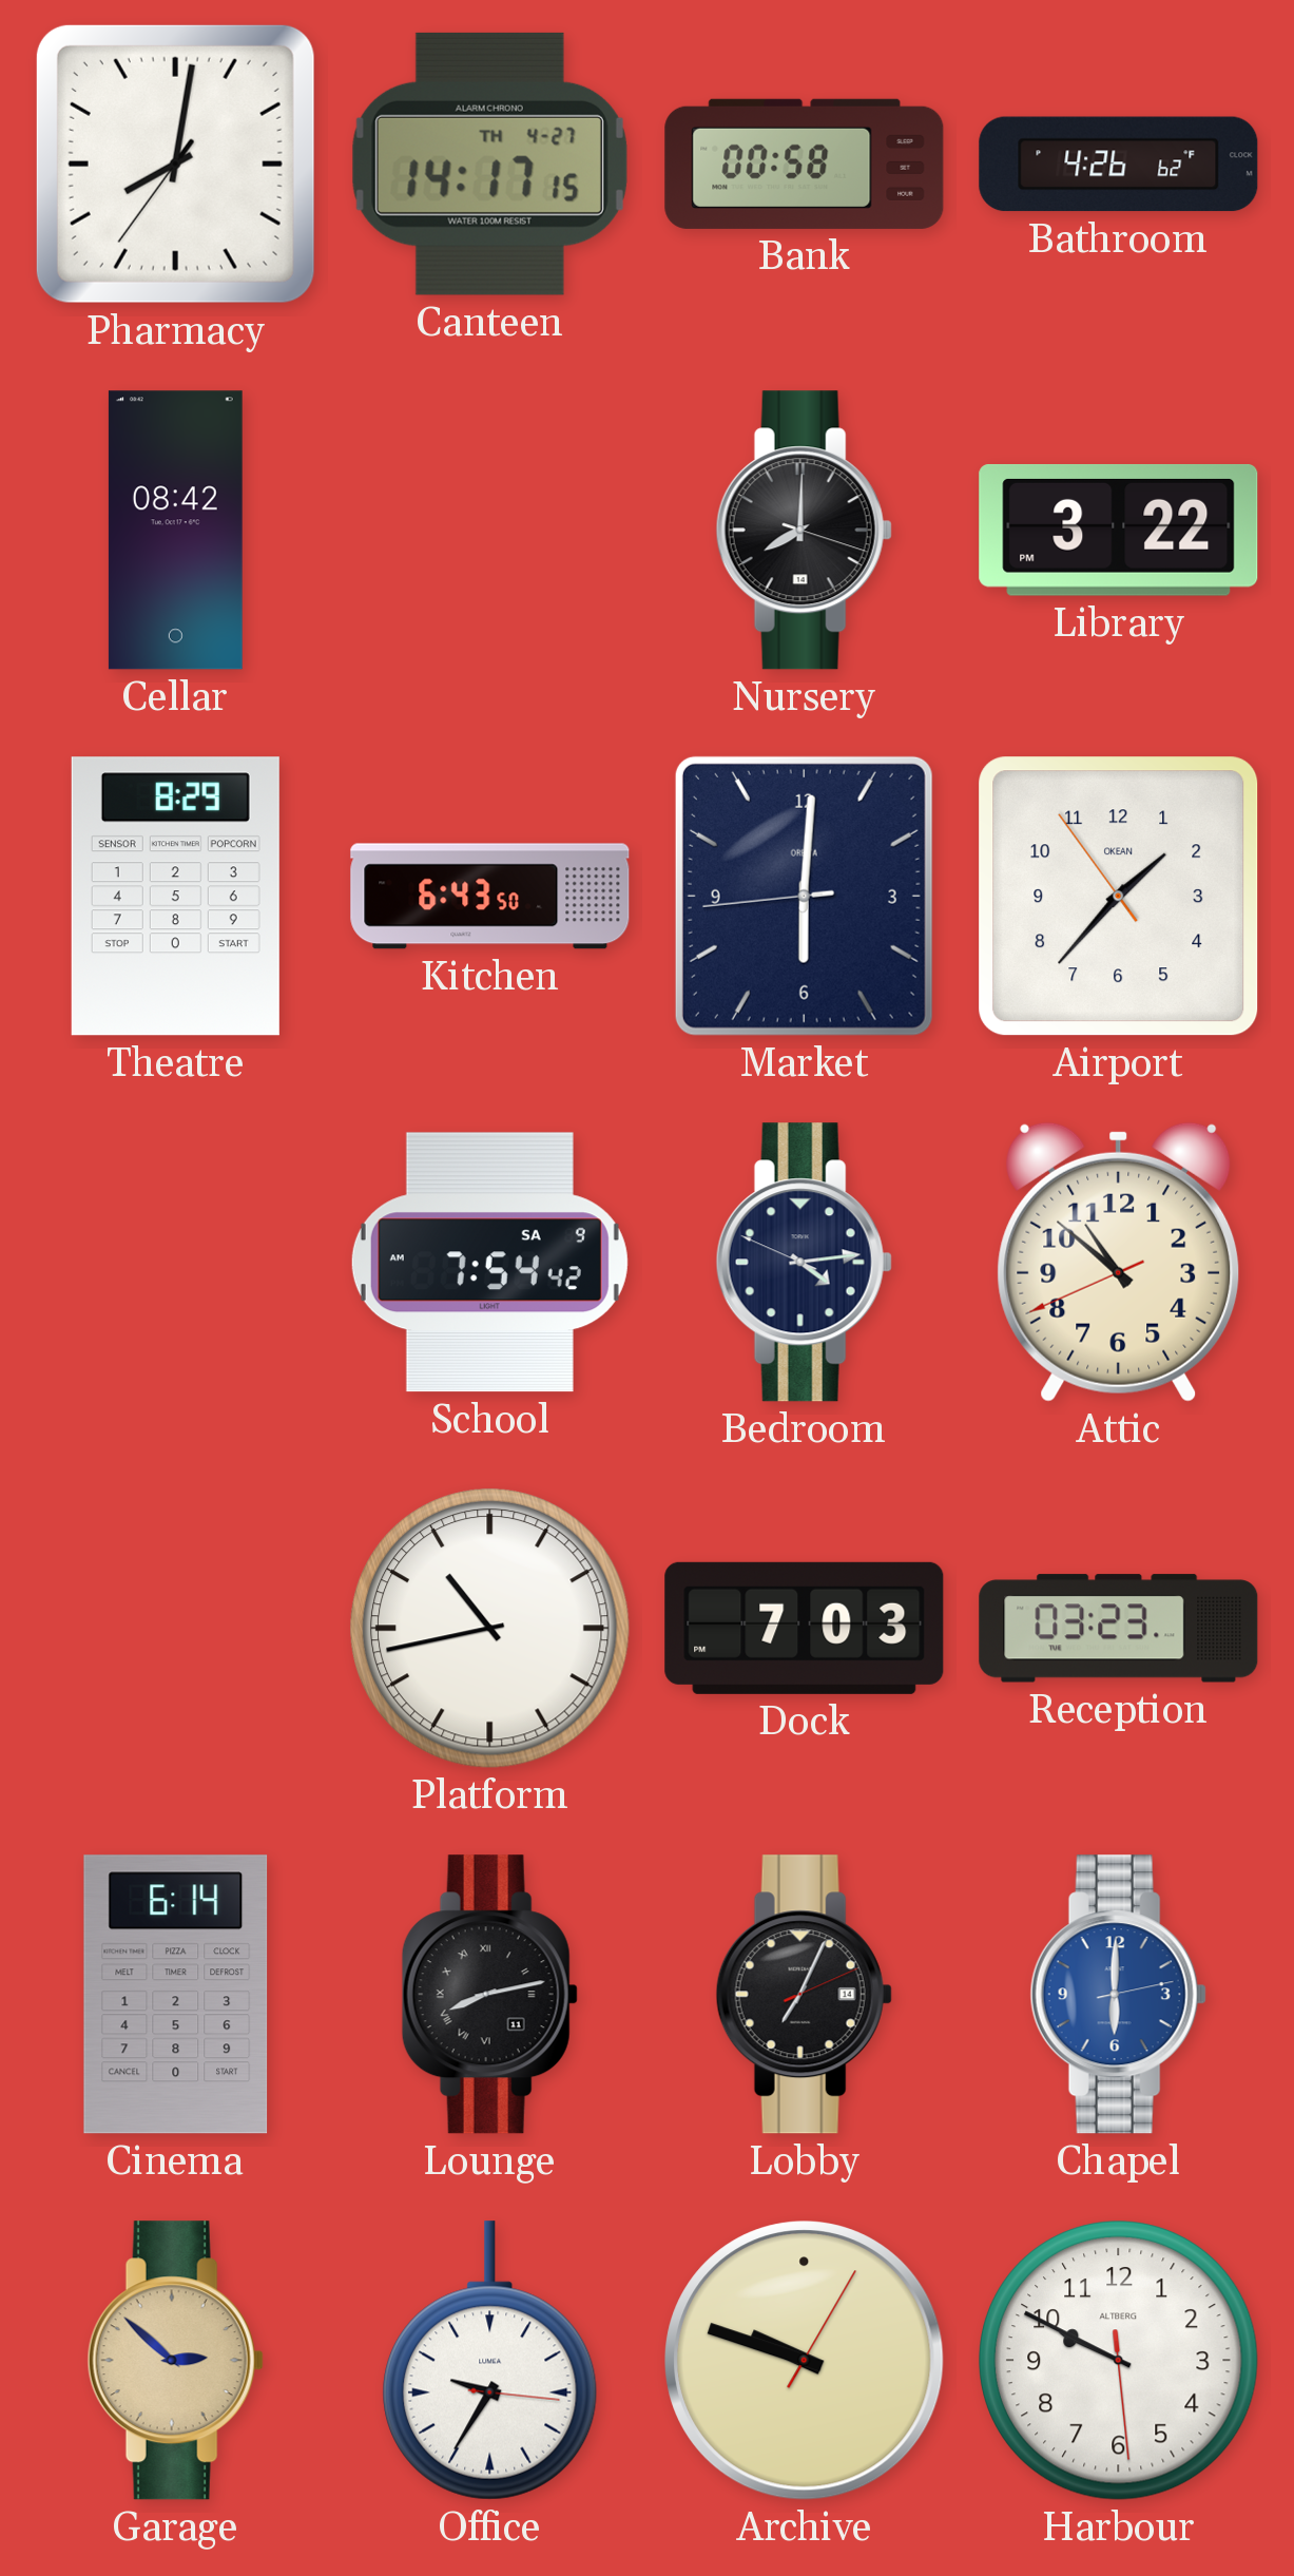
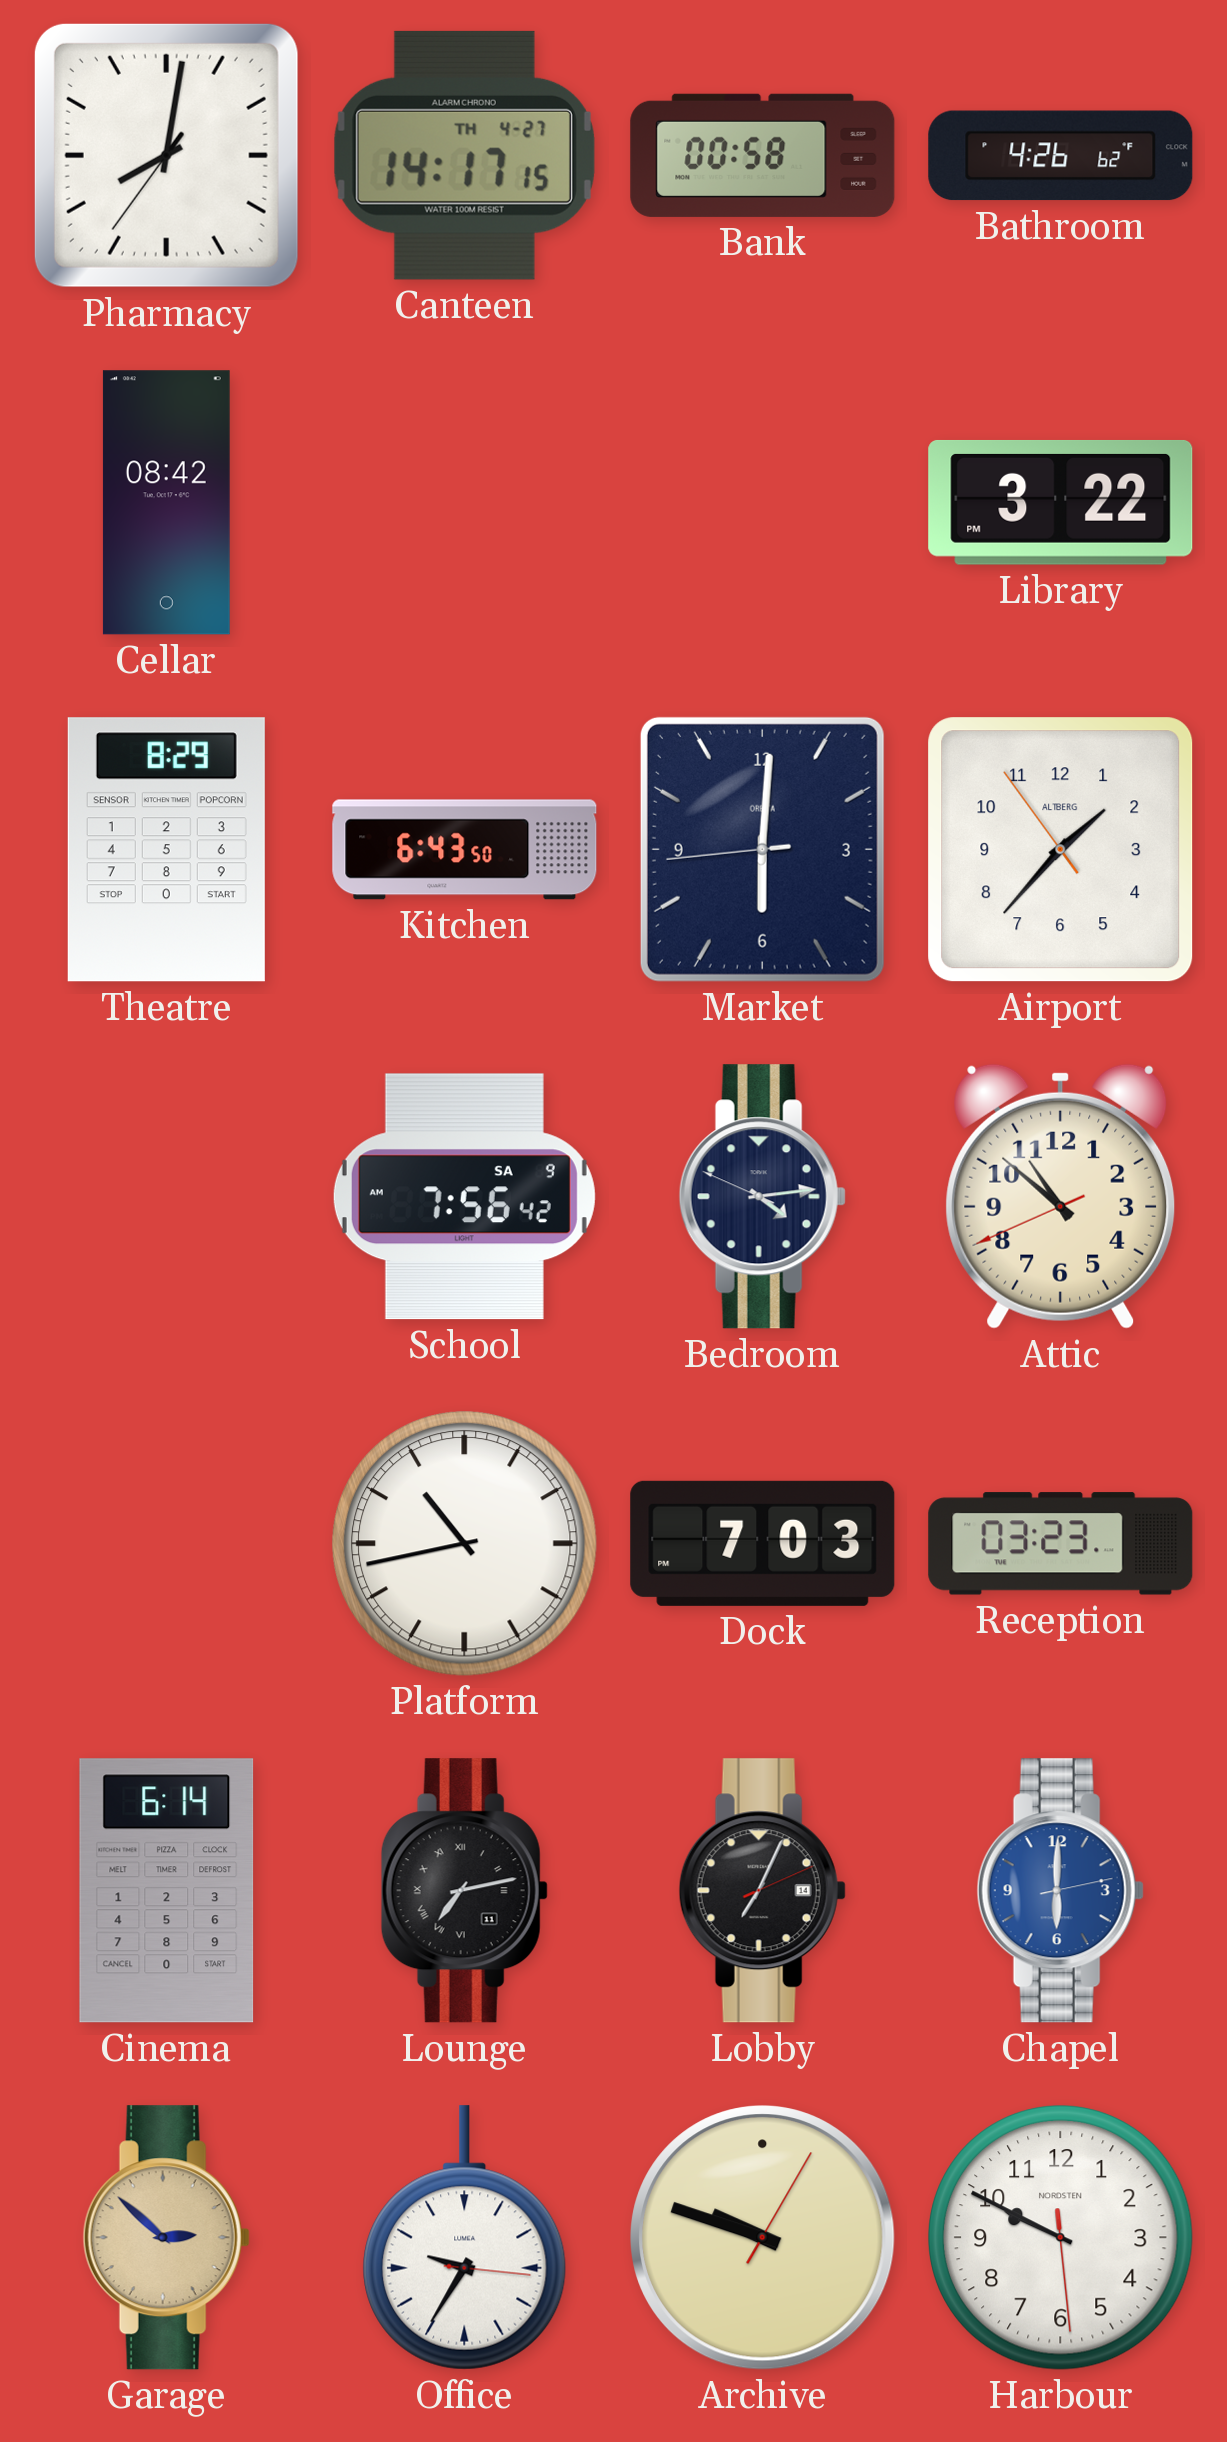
Nursery: 8:00 -> none (804, 531)
Airport brand: OKEAN -> ALTBERG (1061, 850)
School: 7:54 -> 7:56 (464, 1197)
Lounge: 8:13 -> 7:13 (464, 1891)
Harbour brand: ALTBERG -> NORDSTEN (1061, 2238)
